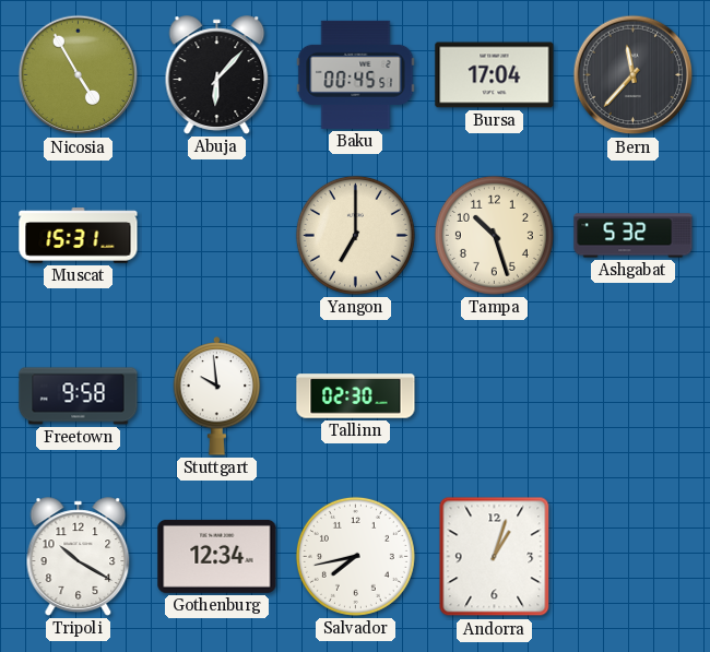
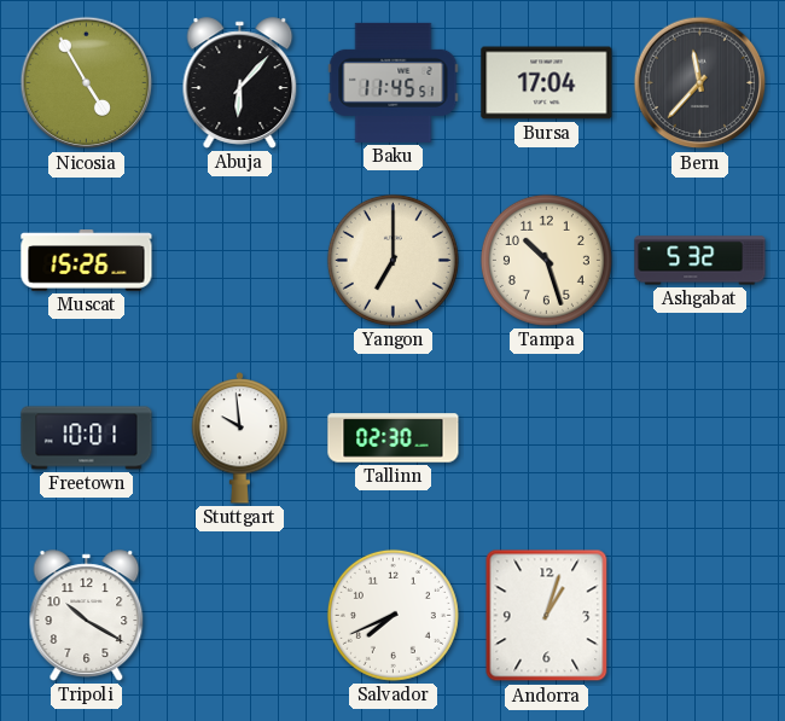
Baku: 00:45 -> 11:45 (394, 82)
Muscat: 15:31 -> 15:26 (87, 261)
Freetown: 9:58 -> 10:01 (87, 438)
Gothenburg: 12:34 -> none (217, 556)
Salvador: 7:43 -> 7:41 (392, 615)
